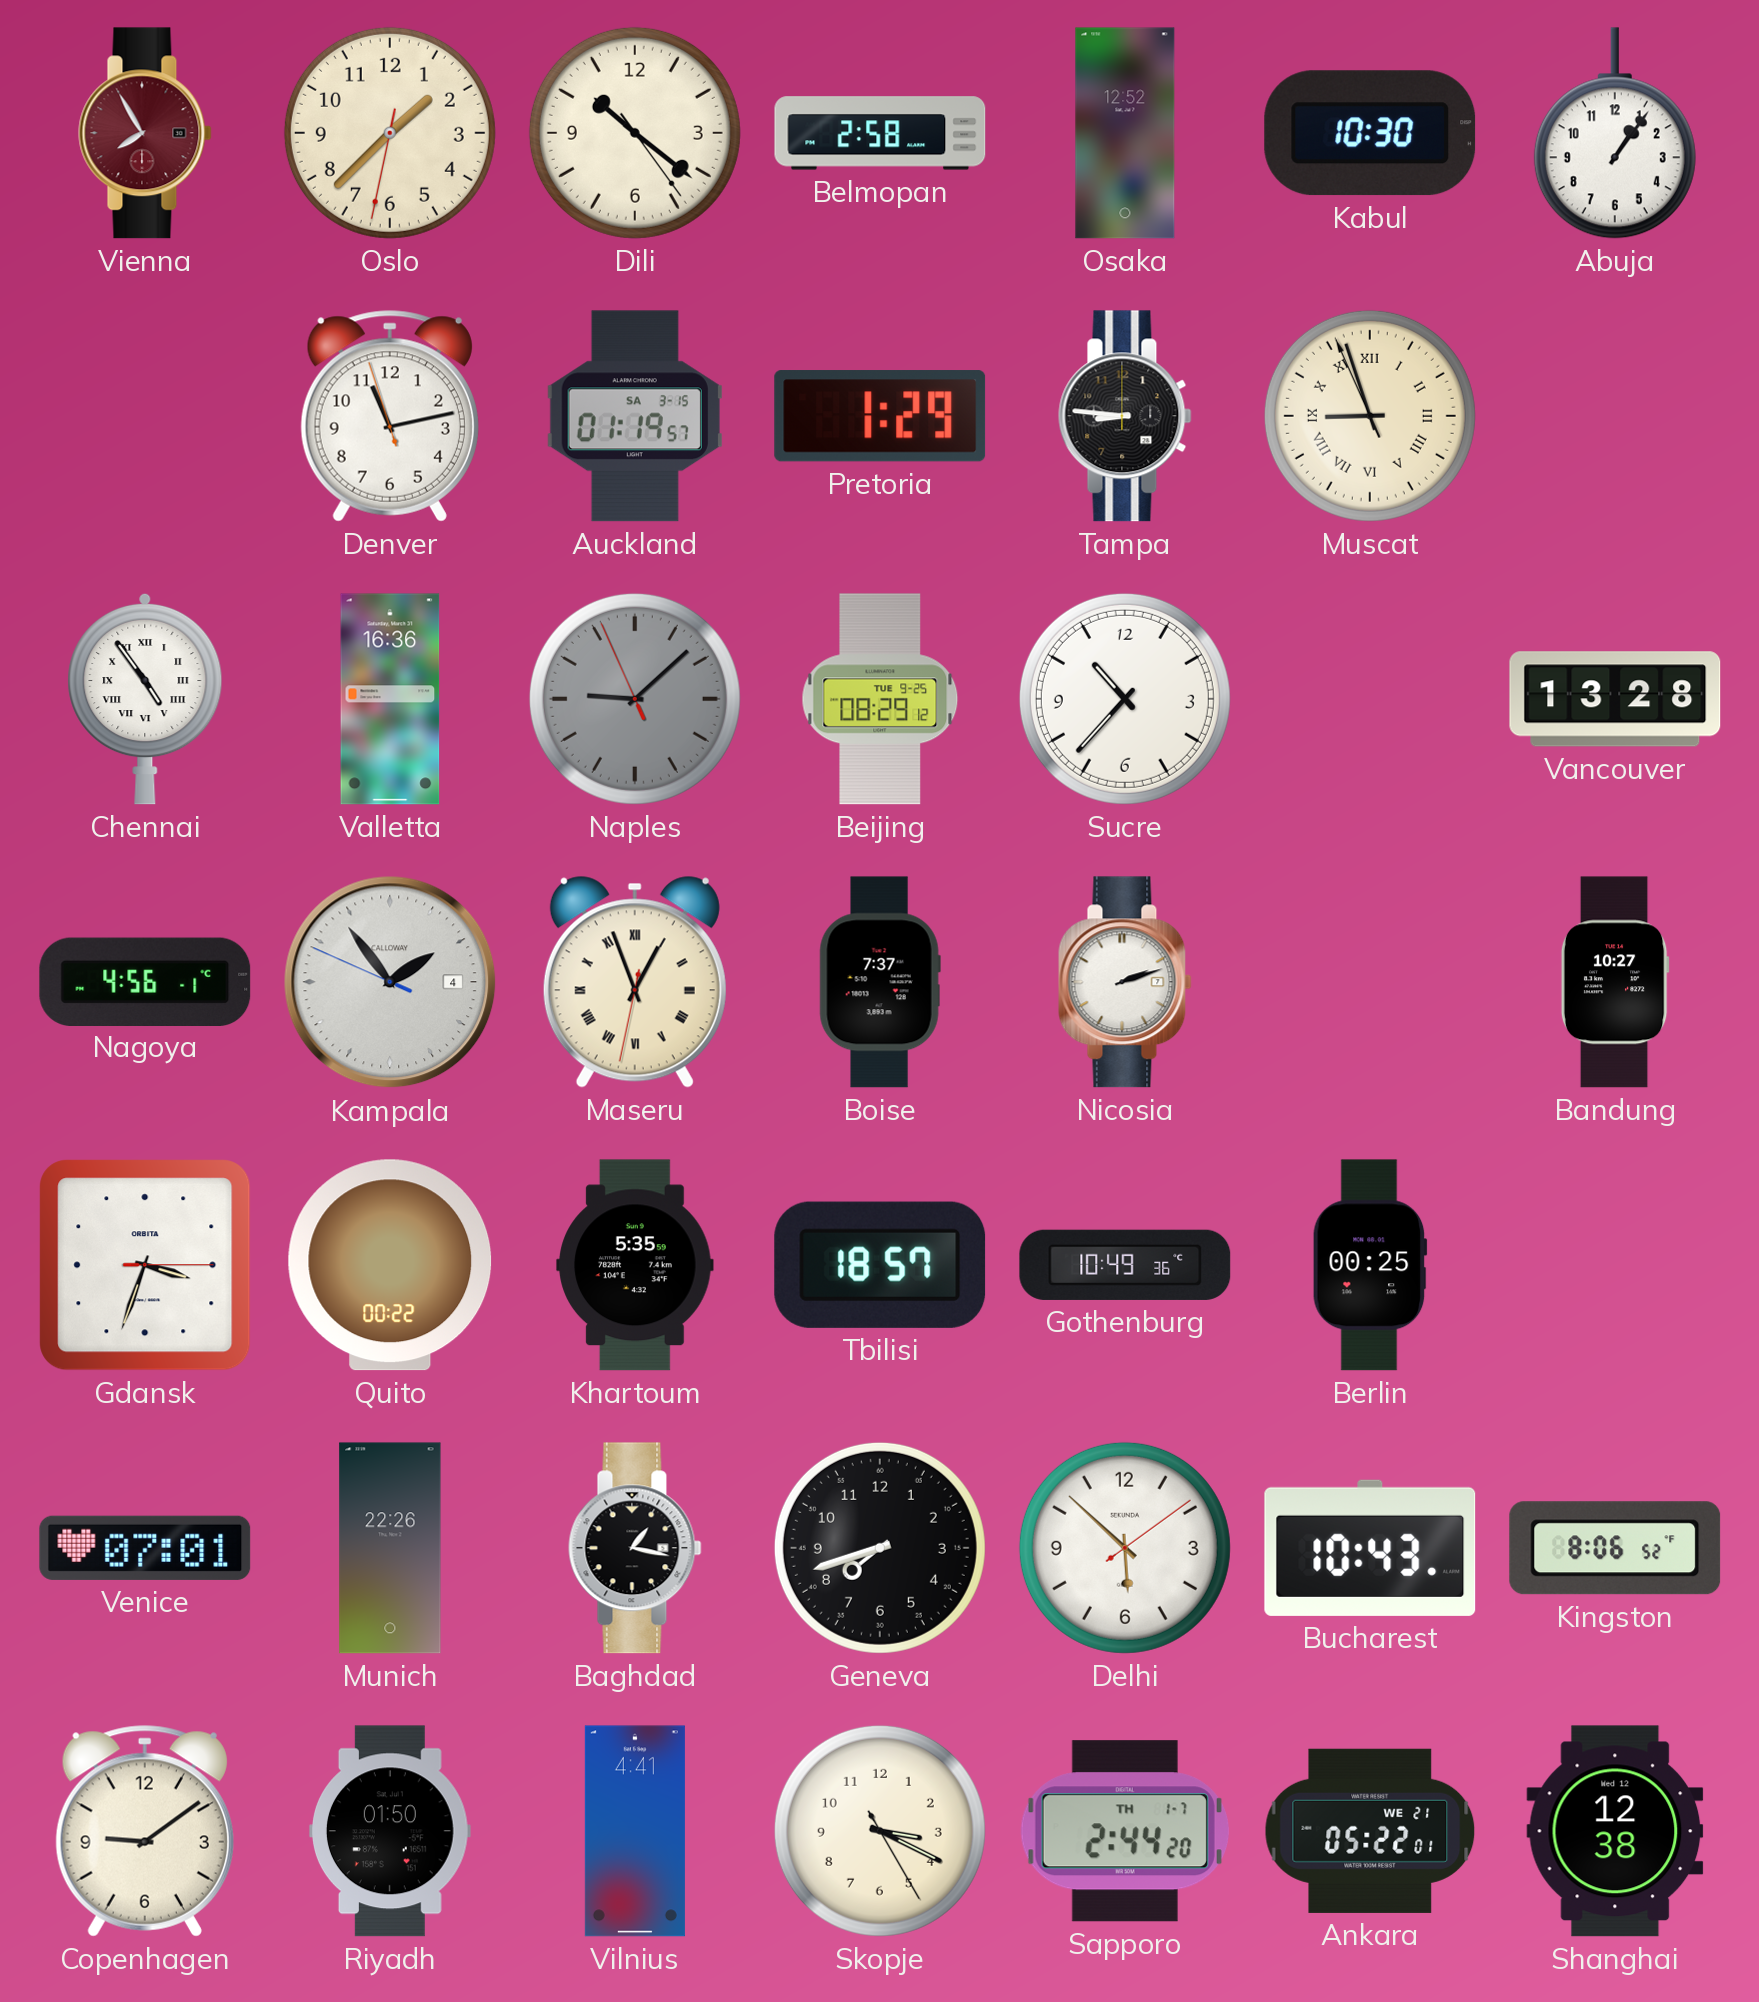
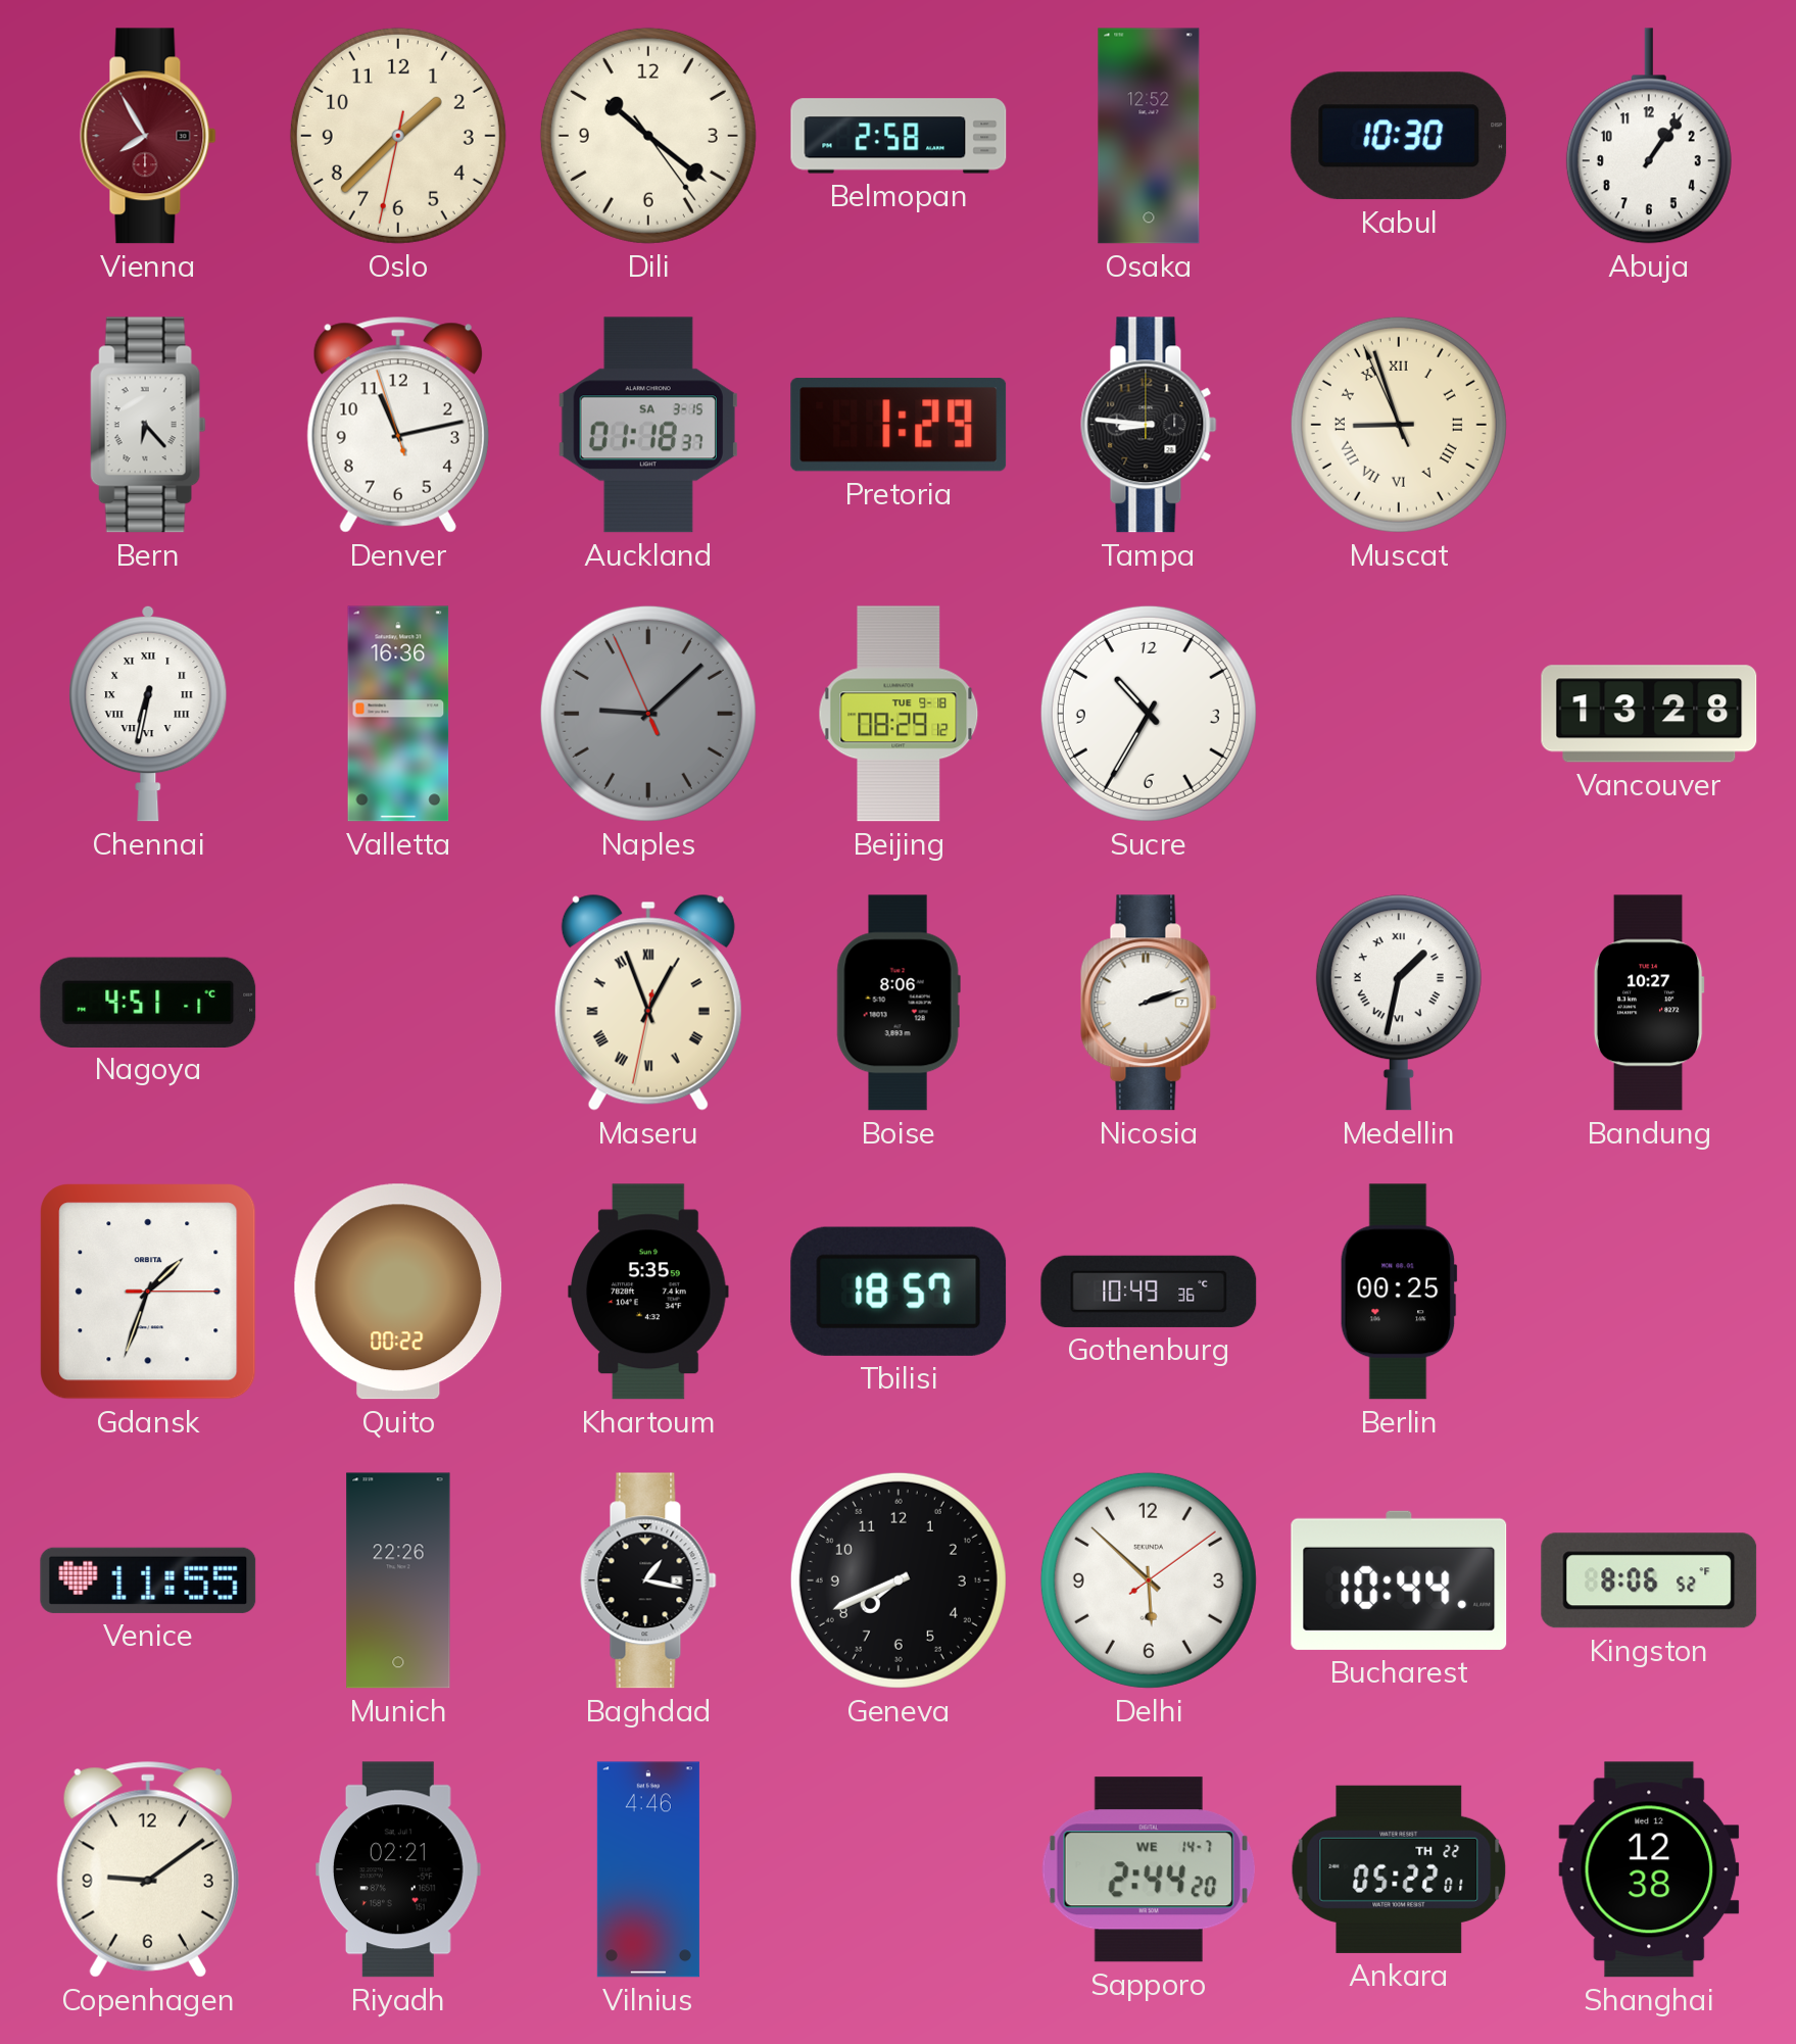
Bern: none -> 6:23 (148, 425)
Auckland: 01:19 -> 01:18 (648, 425)
Chennai: 4:54 -> 6:32 (148, 714)
Beijing date: TUE 9-25 -> TUE 9-18 (899, 714)
Sucre: 10:37 -> 10:35 (1149, 714)
Nagoya: 4:56 -> 4:51 (148, 1002)
Kampala: 1:53 -> none (390, 982)
Boise: 7:37 -> 8:06 (899, 1003)
Medellin: none -> 1:32 (1399, 1003)
Gdansk: 3:33 -> 1:33 (148, 1292)
Venice: 07:01 -> 11:55 (148, 1580)
Geneva: 7:42 -> 7:41 (899, 1580)
Bucharest: 10:43 -> 10:44 (1399, 1580)
Riyadh: 01:50 -> 02:21 (398, 1869)
Vilnius: 4:41 -> 4:46 (648, 1869)
Skopje: 3:19 -> none (880, 1831)
Sapporo date: TH 1-7 -> WE 14-7 (1149, 1869)
Ankara date: WE 21 -> TH 22 (1399, 1869)
